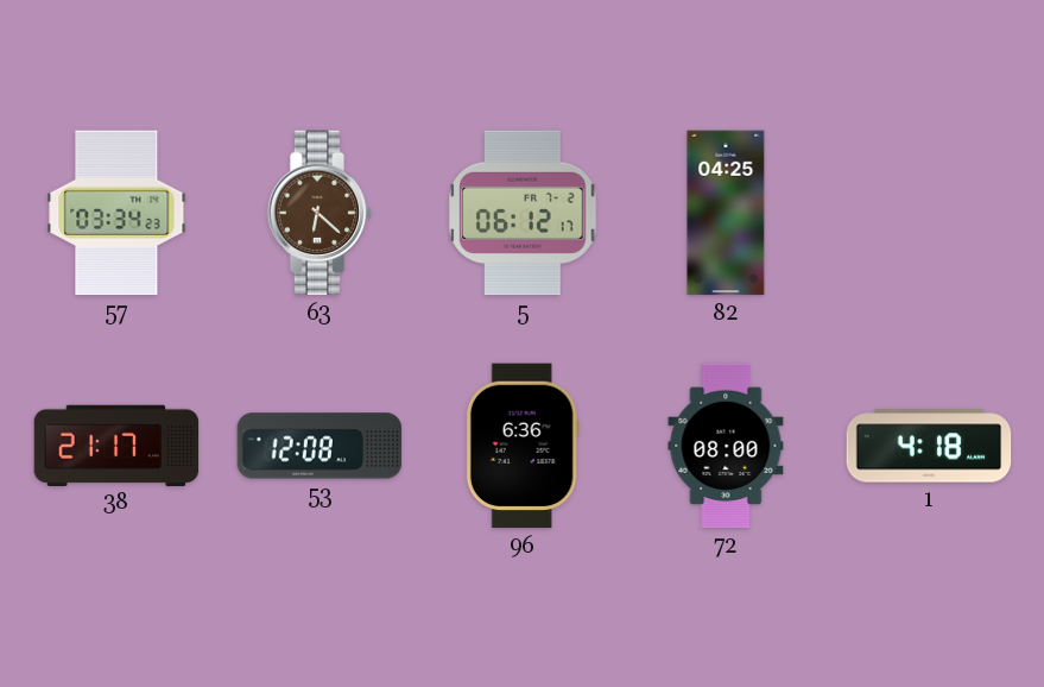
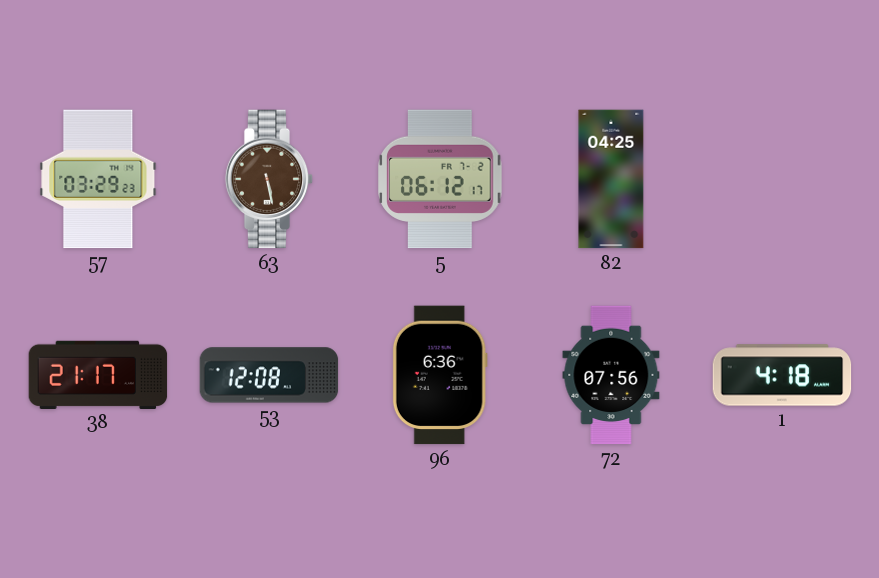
57: 03:34 -> 03:29 (98, 179)
63: 6:22 -> 5:28 (269, 179)
72: 08:00 -> 07:56 (611, 375)
